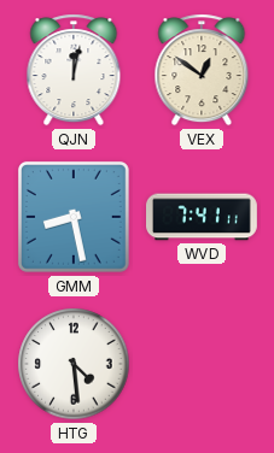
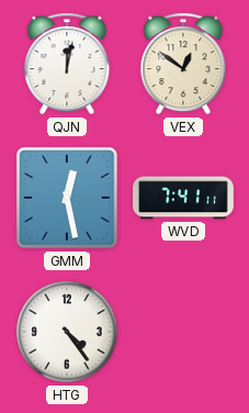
GMM: 8:28 -> 12:28 (67, 198)
HTG: 4:29 -> 4:24 (67, 332)
